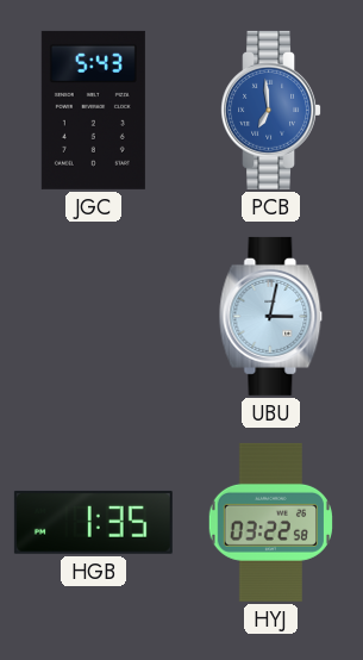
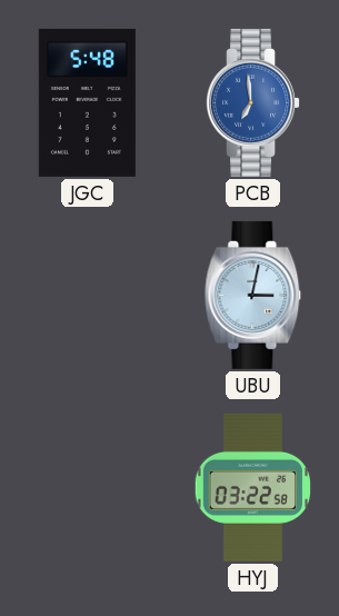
JGC: 5:43 -> 5:48 (87, 102)
HGB: 1:35 -> none (93, 522)
